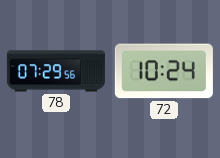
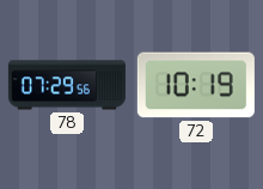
72: 10:24 -> 10:19 (196, 85)
